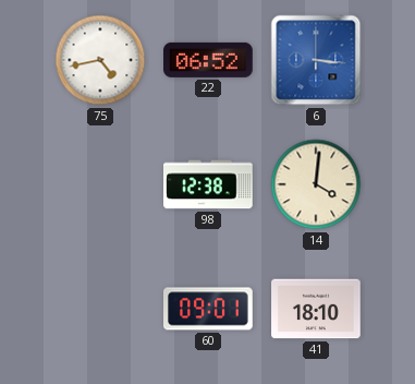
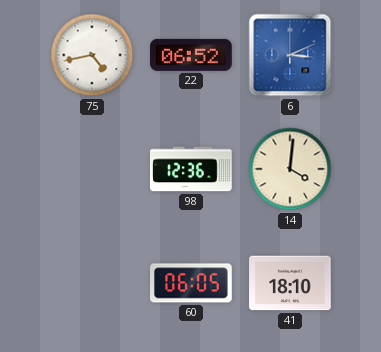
6: 3:16 -> 3:11 (290, 55)
98: 12:38 -> 12:36 (192, 169)
60: 09:01 -> 06:05 (191, 283)
